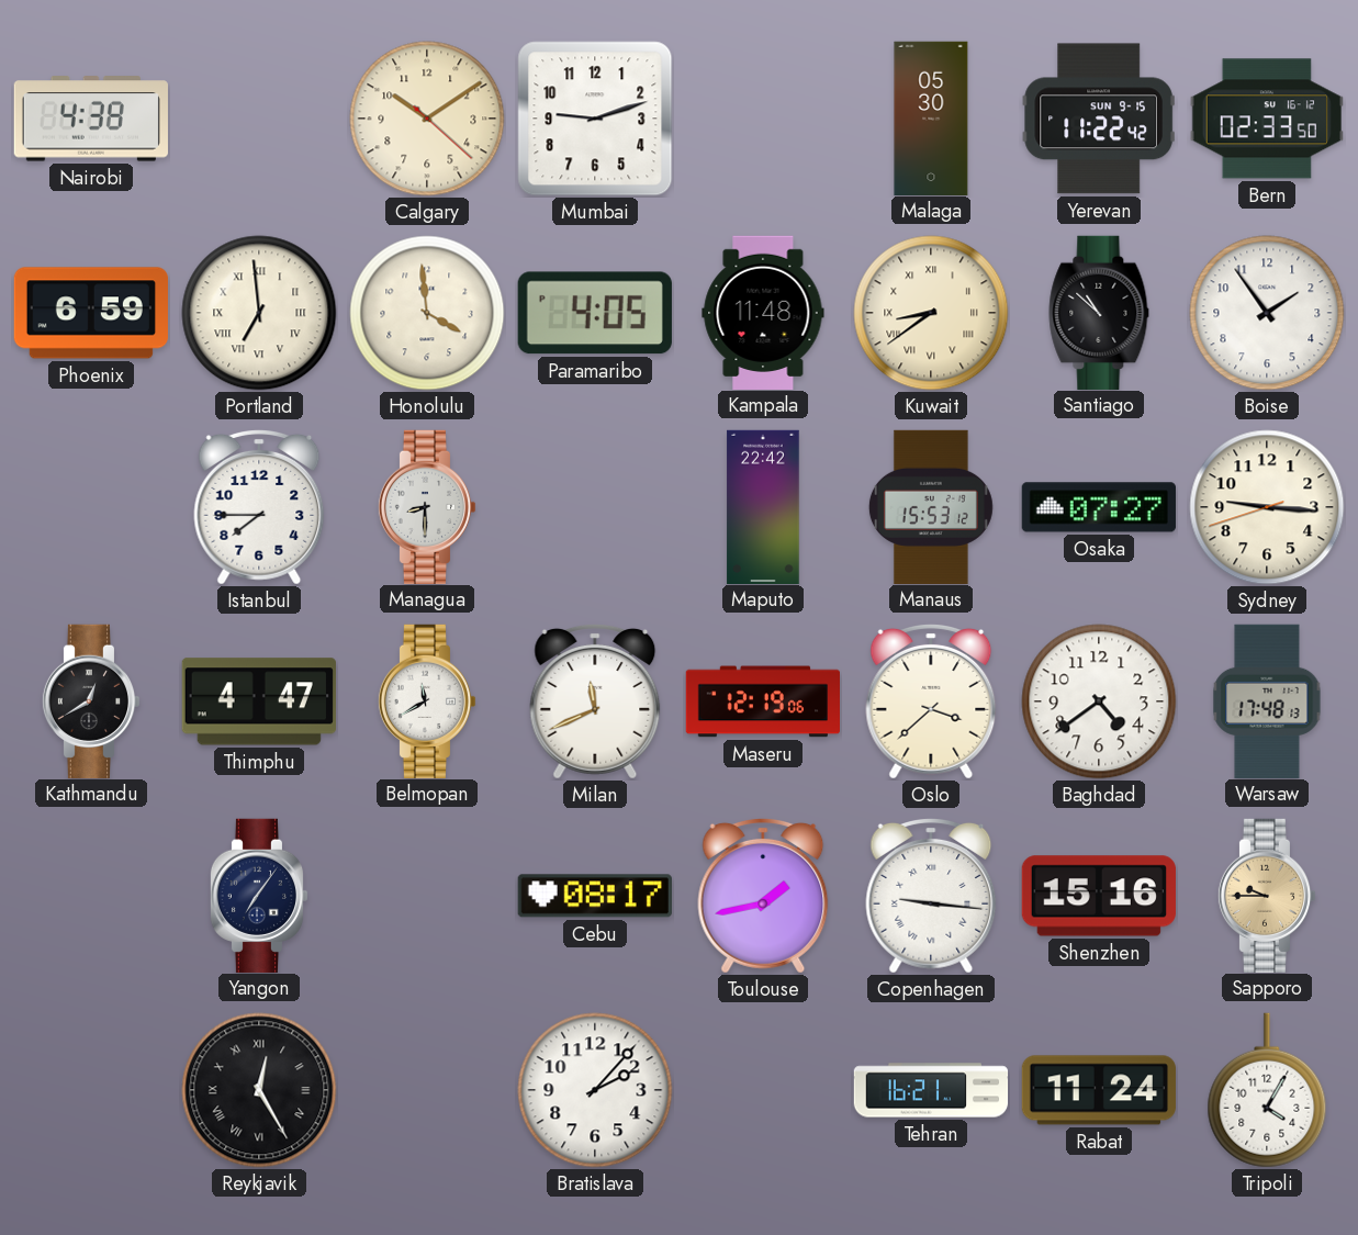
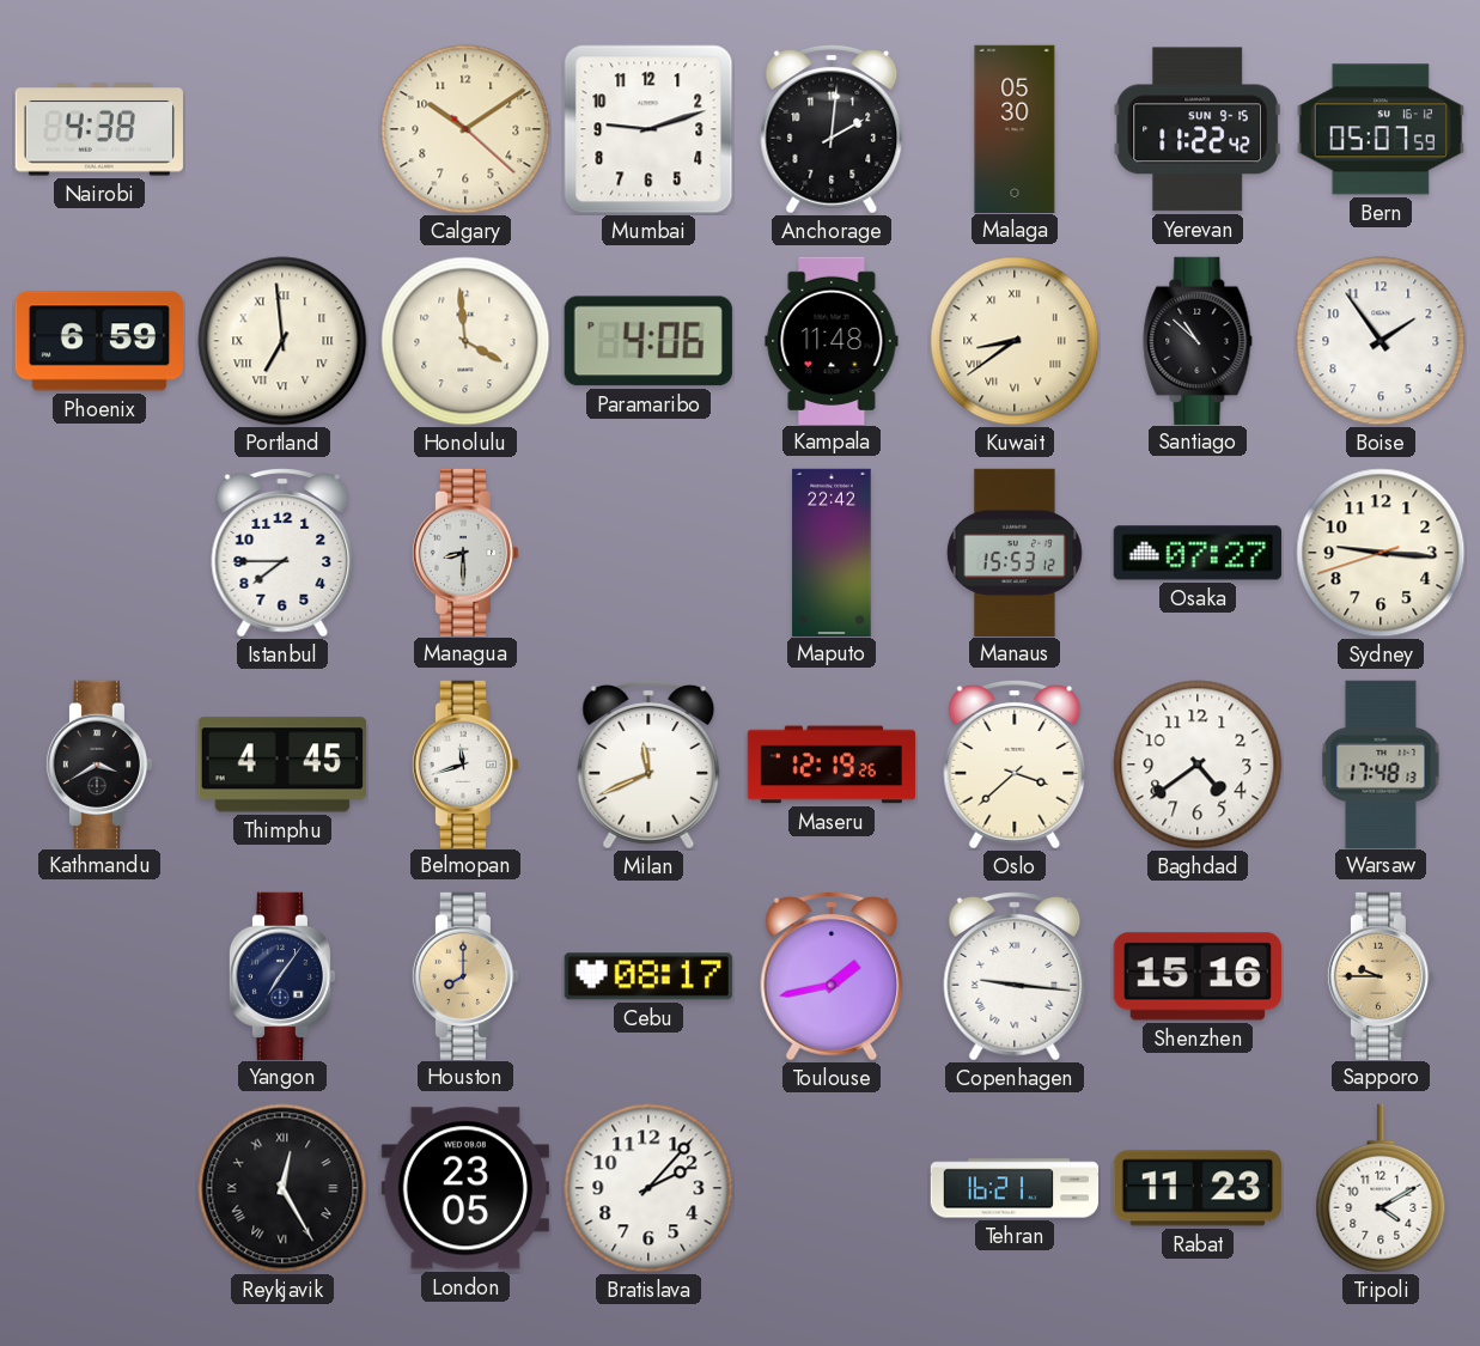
Anchorage: none -> 2:01 (832, 129)
Bern: 02:33 -> 05:07 (1381, 129)
Paramaribo: 4:05 -> 4:06 (648, 341)
Kathmandu: 12:40 -> 3:40 (99, 763)
Thimphu: 4:47 -> 4:45 (282, 765)
Belmopan: 11:40 -> 11:42 (465, 763)
Maseru: 12:19:06 -> 12:19:26 (830, 765)
Houston: none -> 8:00 (465, 975)
London: none -> 23:05 (465, 1188)
Rabat: 11:24 -> 11:23 (1198, 1188)
Tripoli: 4:05 -> 4:10 (1381, 1188)
